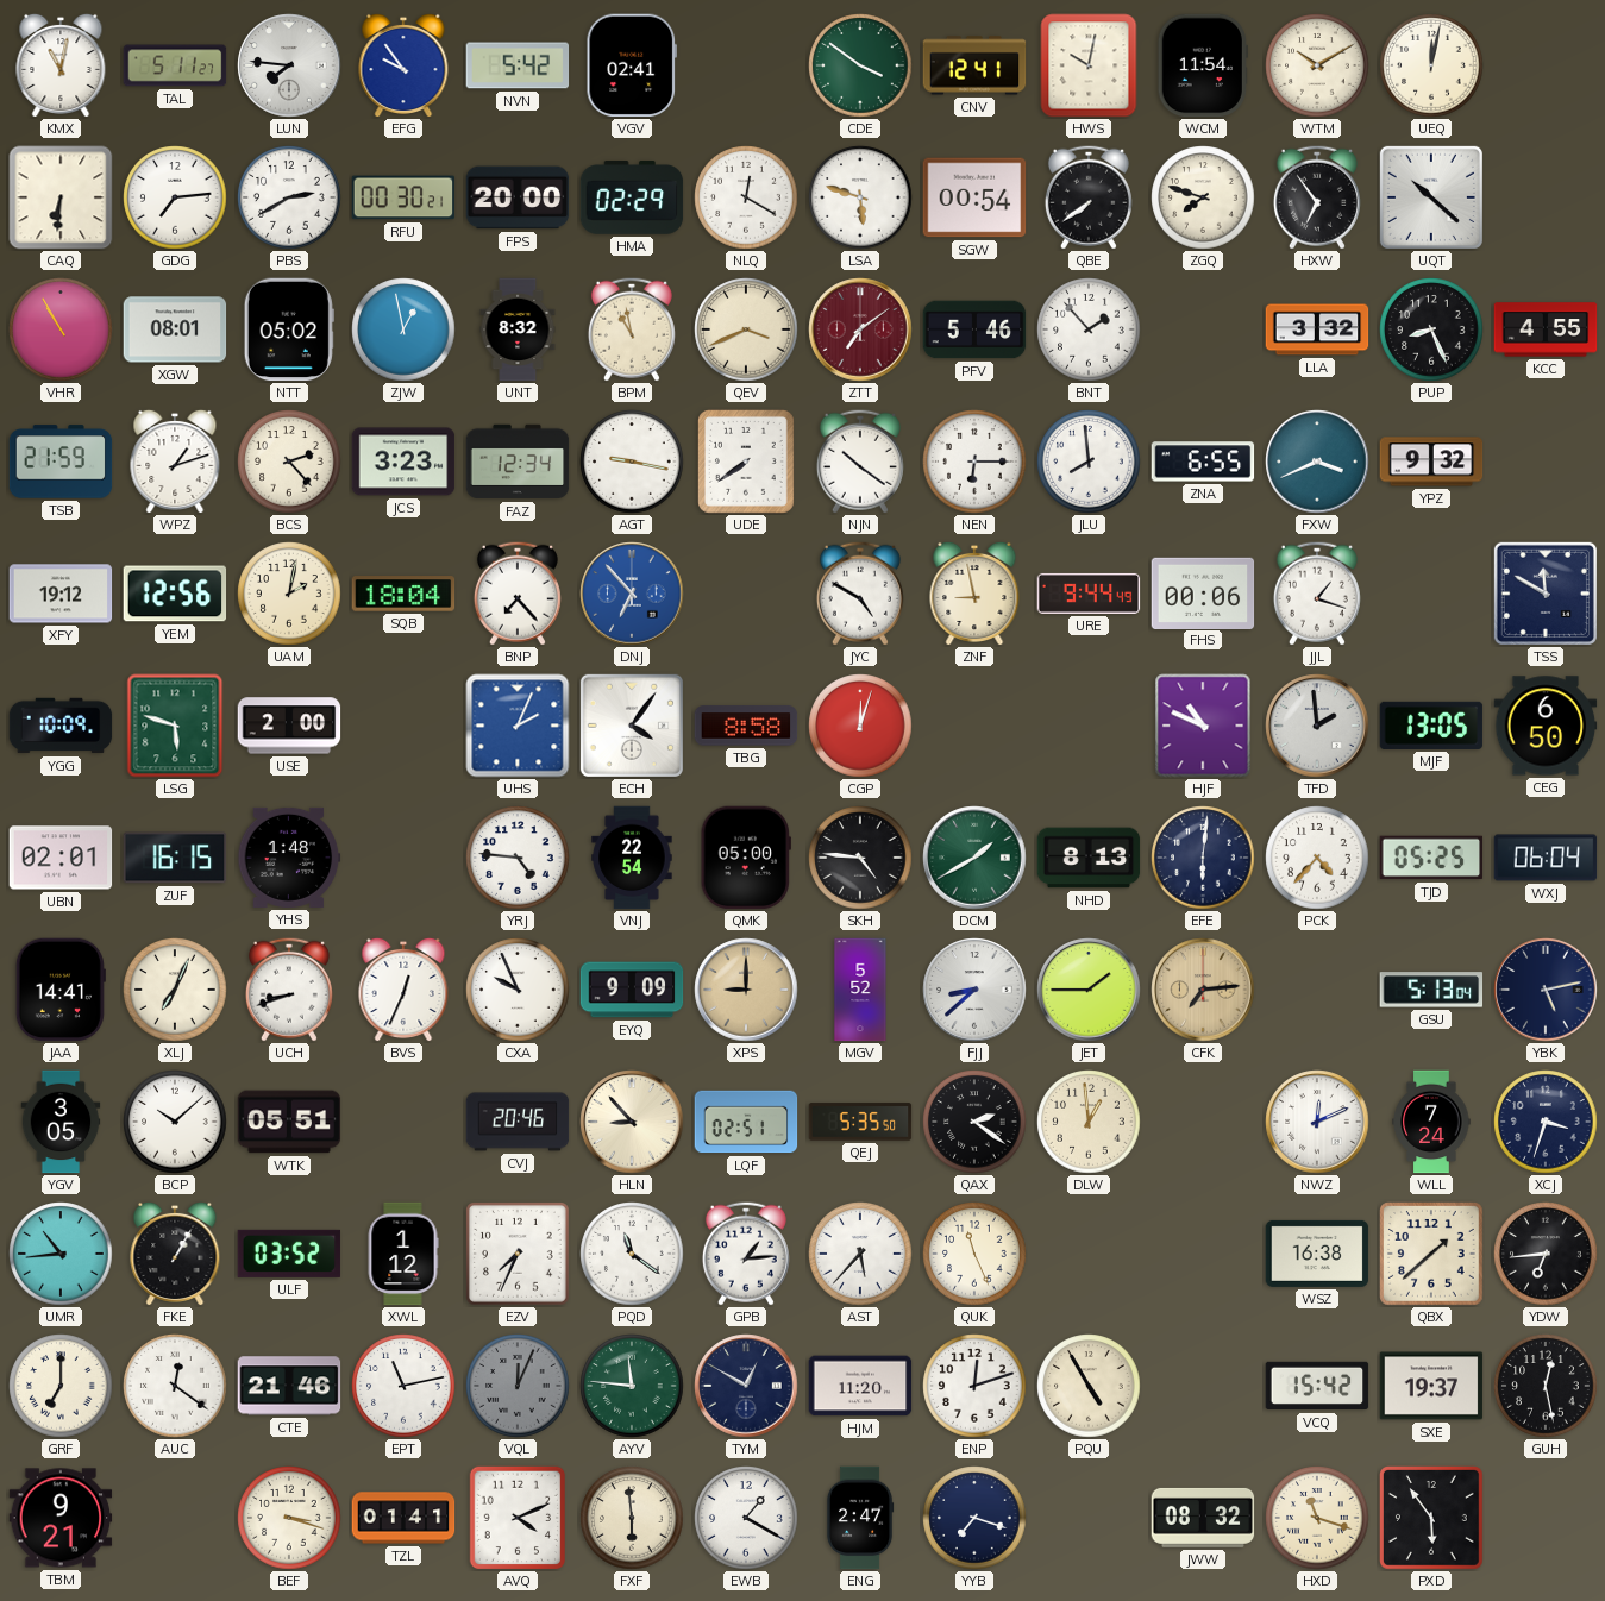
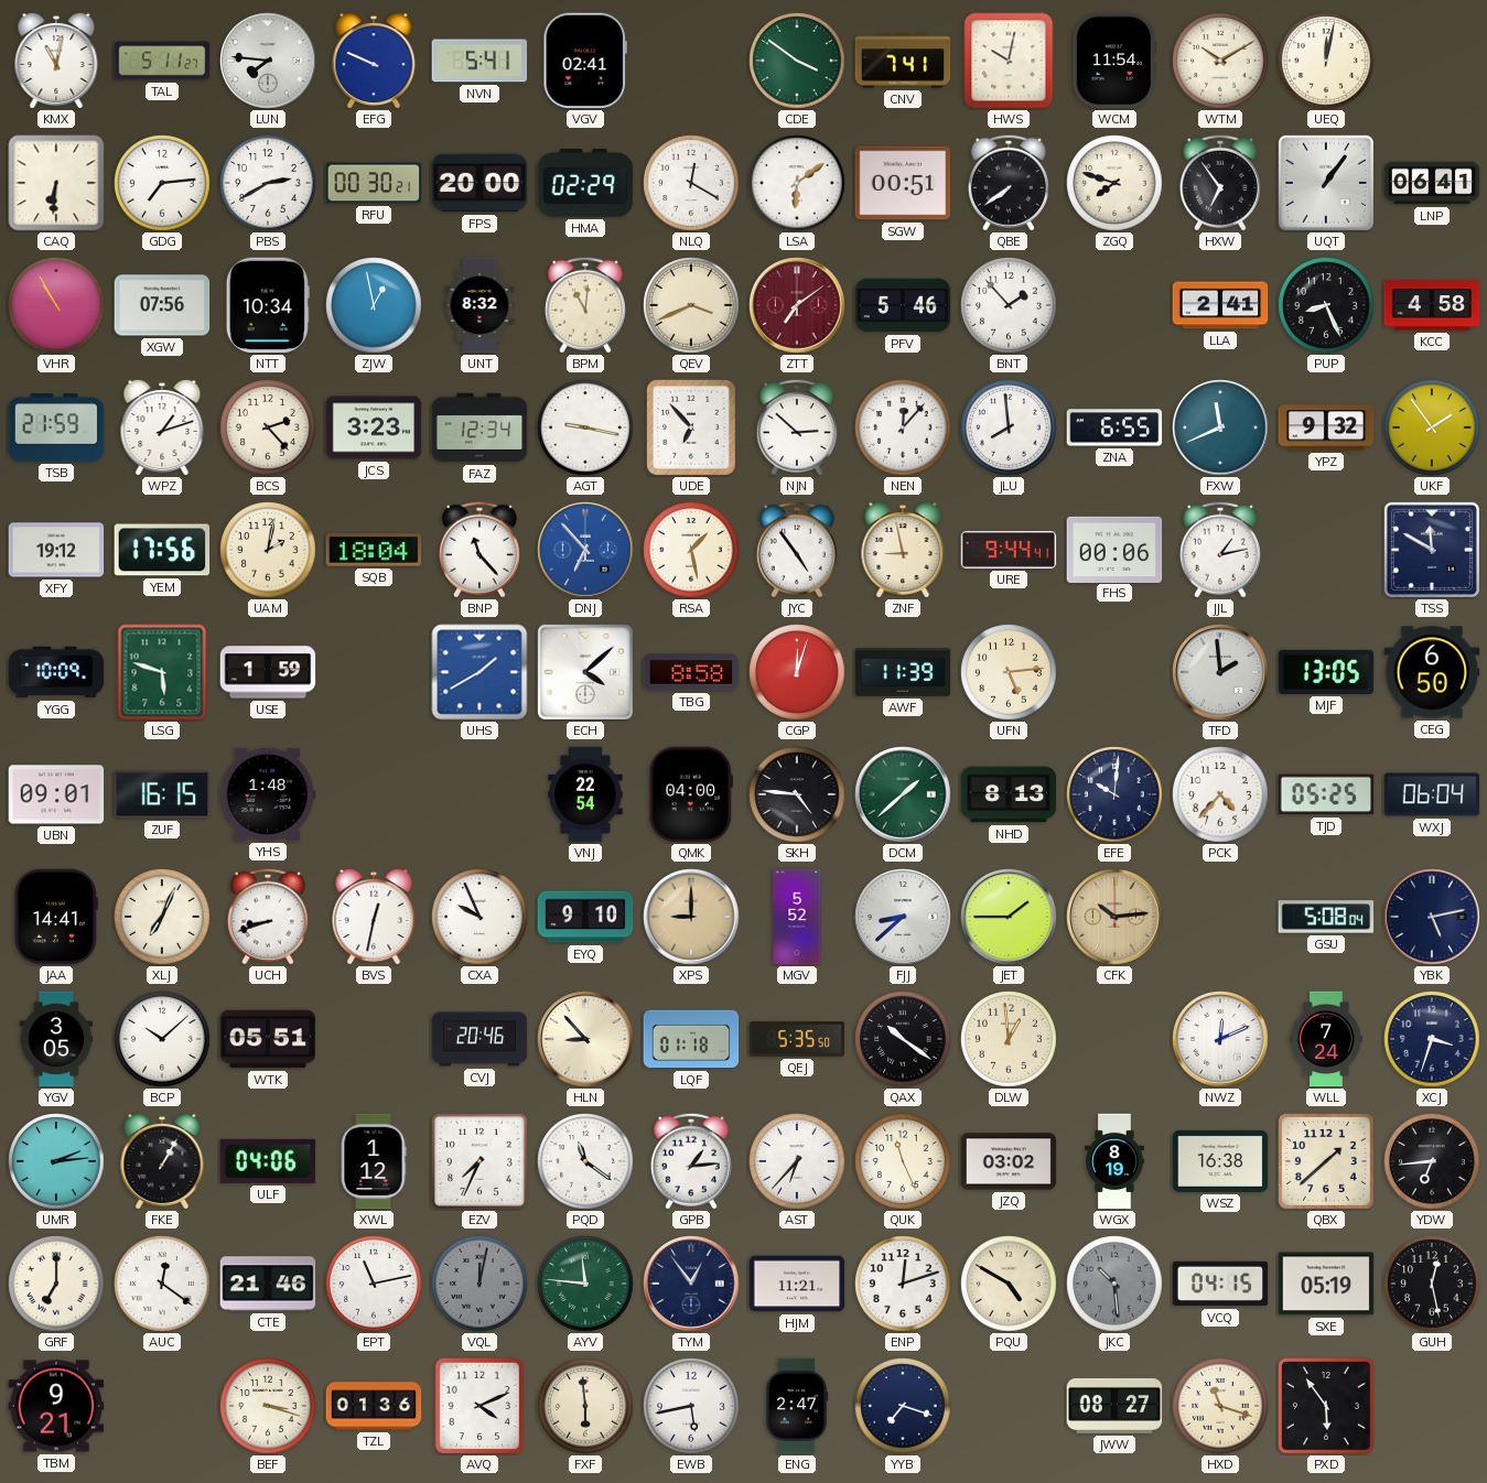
EFG: 9:54 -> 9:49 (374, 59)
NVN: 5:42 -> 5:41 (479, 61)
CNV: 12:41 -> 7:41 (903, 61)
LSA: 5:48 -> 6:09 (797, 183)
SGW: 00:54 -> 00:51 (903, 183)
UQT: 10:22 -> 1:06 (1326, 183)
LNP: none -> 06:41 (1432, 183)
XGW: 08:01 -> 07:56 (162, 305)
NTT: 05:02 -> 10:34 (268, 305)
BPM: 10:58 -> 11:01 (585, 305)
LLA: 3:32 -> 2:41 (1220, 305)
KCC: 4:55 -> 4:58 (1432, 305)
UDE: 7:39 -> 6:53 (692, 429)
NJN: 10:21 -> 2:52 (797, 427)
NEN: 6:15 -> 12:07 (903, 427)
FXW: 3:41 -> 11:41 (1220, 427)
UKF: none -> 1:54 (1432, 427)
YEM: 12:56 -> 17:56 (162, 550)
BNP: 7:23 -> 11:23 (479, 550)
RSA: none -> 1:28 (691, 550)
JYC: 4:50 -> 4:54 (797, 550)
URE: 9:44:49 -> 9:44:41 (1009, 550)
JJL: 1:18 -> 1:13 (1220, 550)
USE: 2:00 -> 1:59 (268, 672)
UHS: 2:04 -> 1:40 (479, 672)
ECH: 4:06 -> 4:08 (585, 672)
AWF: none -> 11:39 (903, 673)
UFN: none -> 5:14 (1009, 672)
HJF: 10:49 -> none (1203, 726)
UBN: 02:01 -> 09:01 (56, 794)
YRJ: 4:46 -> none (518, 858)
QMK: 05:00 -> 04:00 (690, 794)
DCM: 1:40 -> 1:38 (903, 794)
EFE: 6:01 -> 10:01 (1114, 794)
BVS: 12:34 -> 12:32 (374, 916)
EYQ: 9:09 -> 9:10 (585, 917)
CFK: 7:14 -> 10:14 (1114, 917)
GSU: 5:13 -> 5:08 (1326, 917)
LQF: 02:51 -> 01:18 (691, 1039)
QAX: 2:21 -> 10:21 (903, 1039)
UMR: 10:44 -> 2:14 (56, 1161)
ULF: 03:52 -> 04:06 (268, 1161)
AST: 5:37 -> 6:37 (797, 1161)
JZQ: none -> 03:02 (1009, 1161)
WGX: none -> 8:19 (1116, 1161)
VQL: 12:04 -> 12:02 (479, 1284)
TYM: 12:50 -> 12:54 (691, 1284)
HJM: 11:20 -> 11:21 (797, 1284)
PQU: 4:55 -> 4:50 (1009, 1284)
JKC: none -> 10:29 (1114, 1284)
VCQ: 15:42 -> 04:15 (1220, 1284)
SXE: 19:37 -> 05:19 (1326, 1284)
TZL: 01:41 -> 01:36 (374, 1406)
EWB: 1:20 -> 5:43 (691, 1406)
JWW: 08:32 -> 08:27 (1114, 1406)
